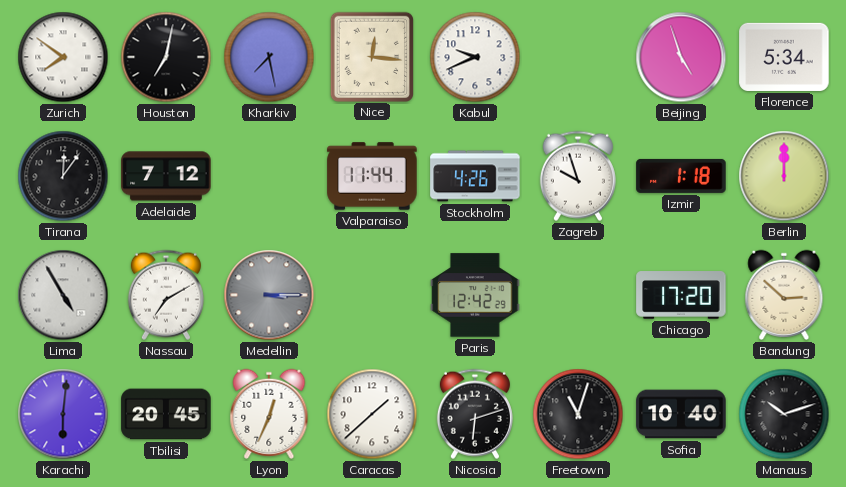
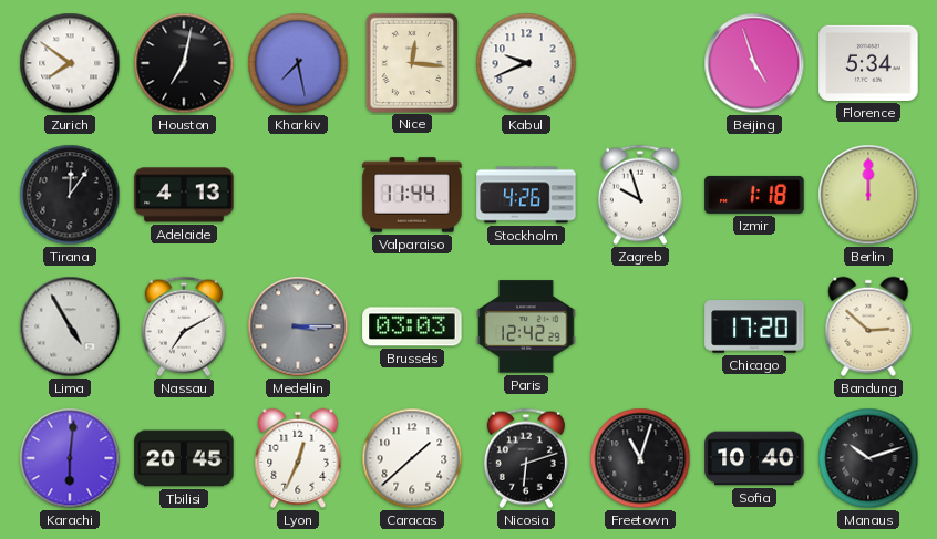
Adelaide: 7:12 -> 4:13 (184, 195)
Brussels: none -> 03:03 (412, 326)
